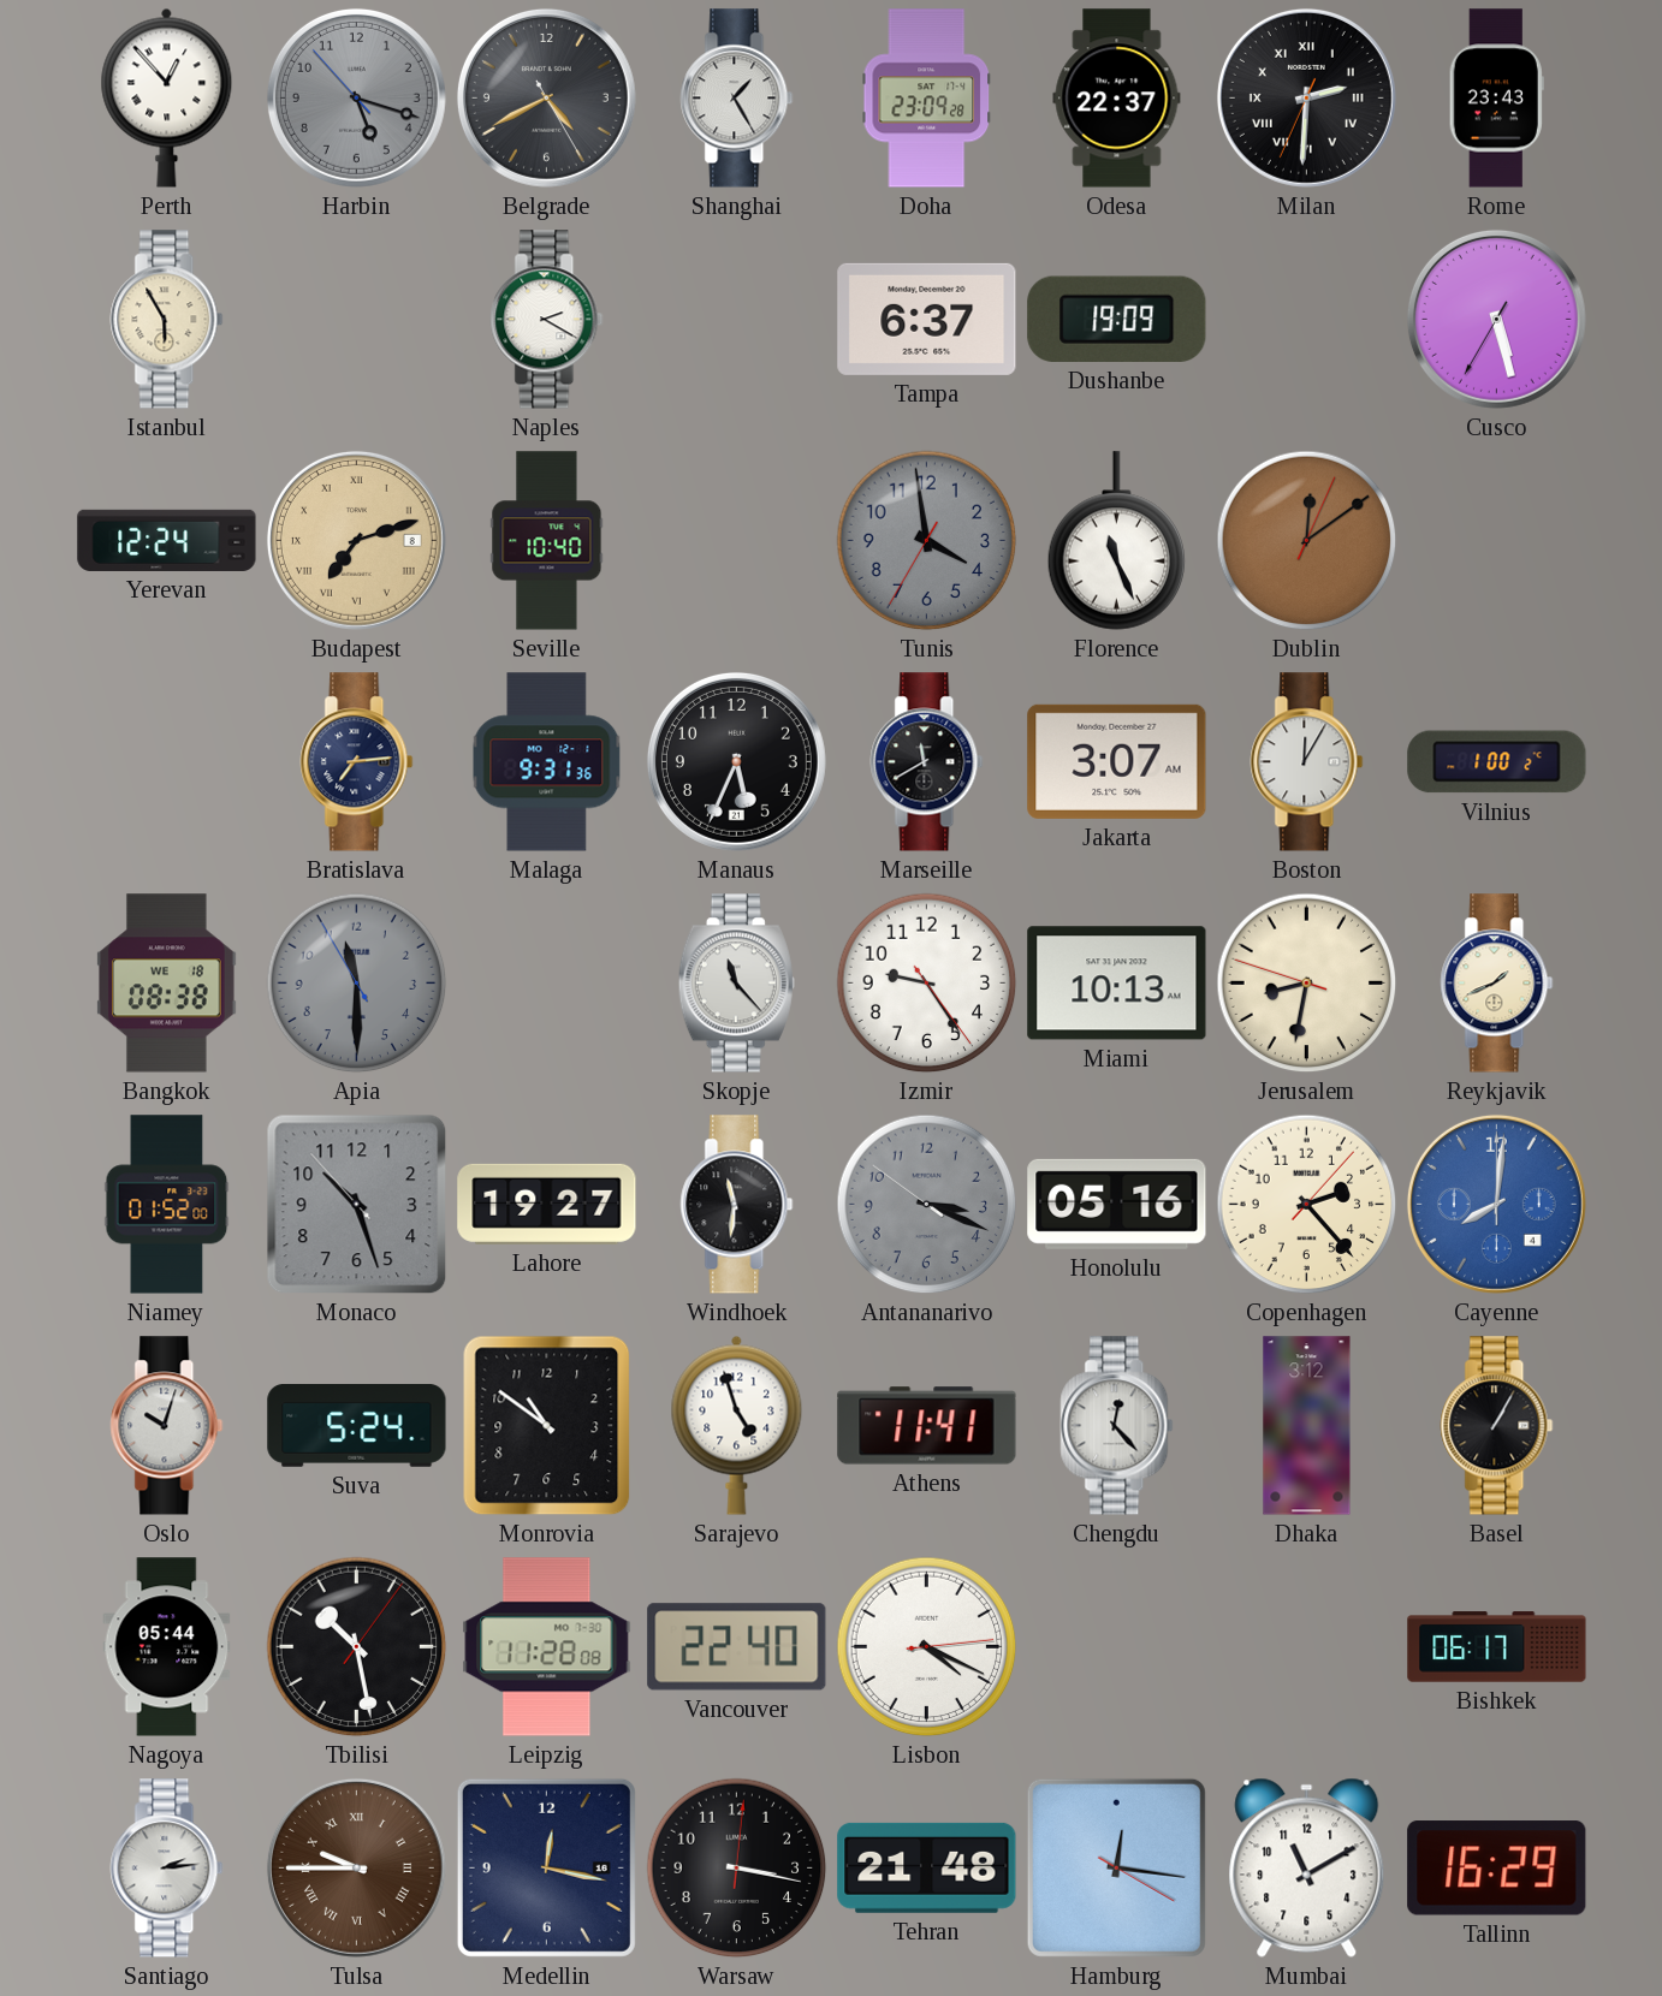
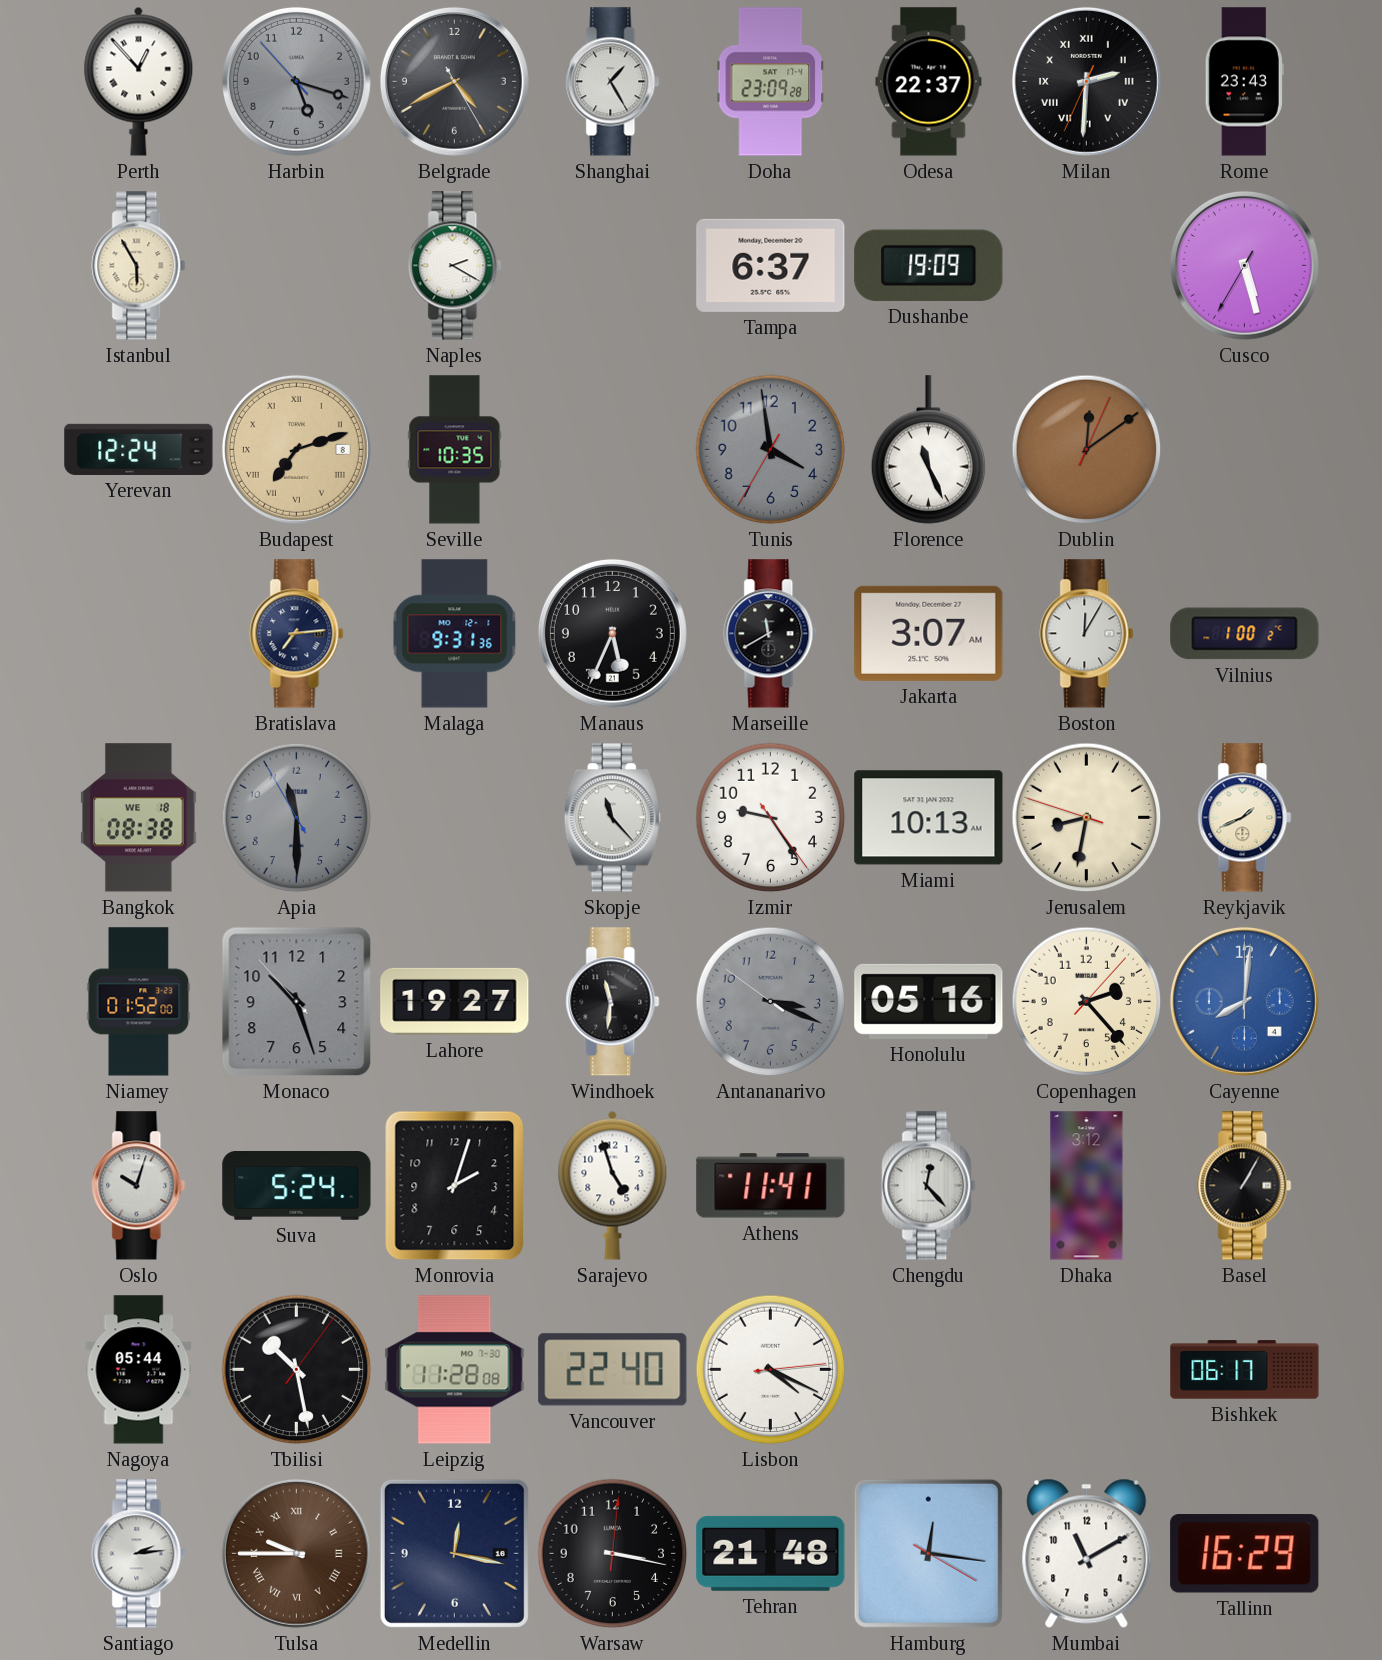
Seville: 10:40 -> 10:35 (455, 450)
Monrovia: 10:51 -> 2:03 (455, 1186)
